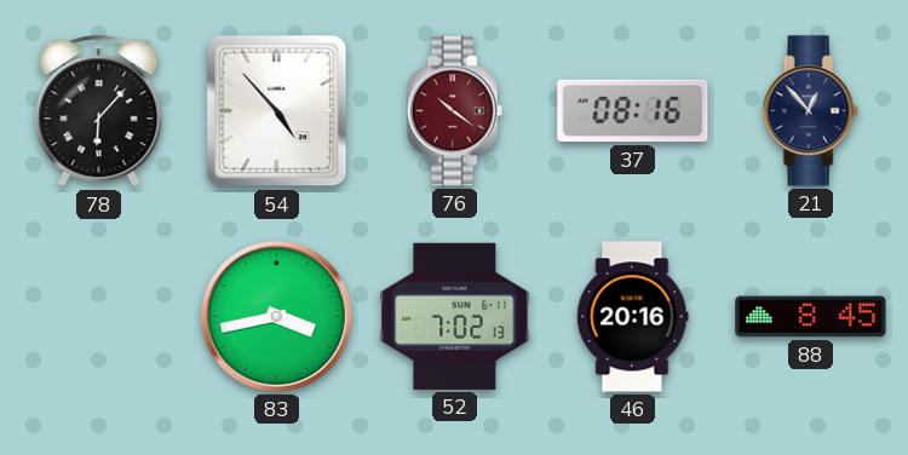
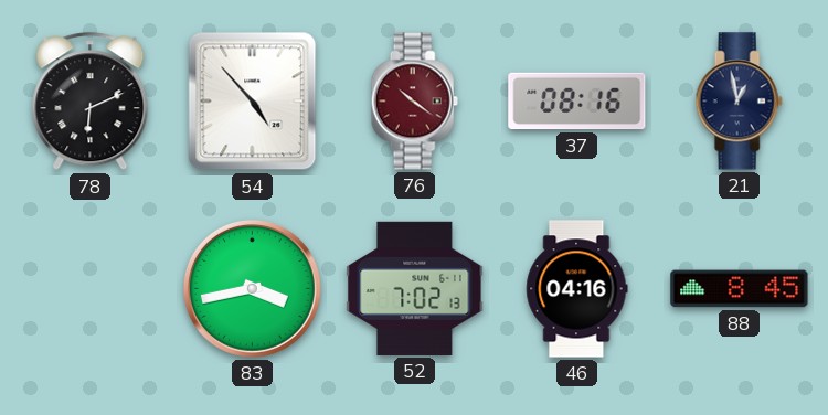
78: 6:07 -> 6:11 (91, 102)
21: 12:53 -> 12:58 (739, 102)
46: 20:16 -> 04:16 (577, 289)
